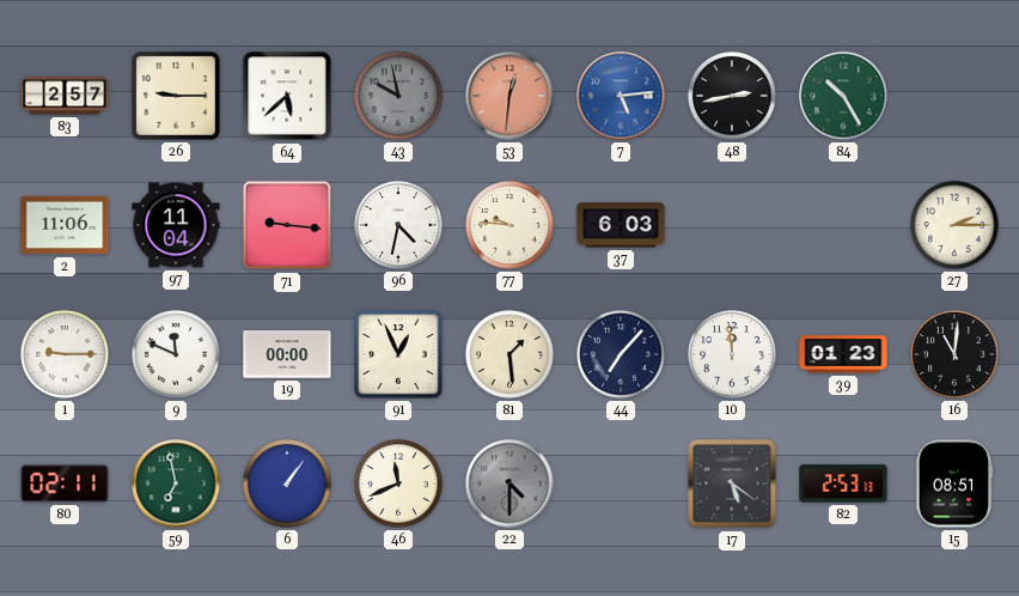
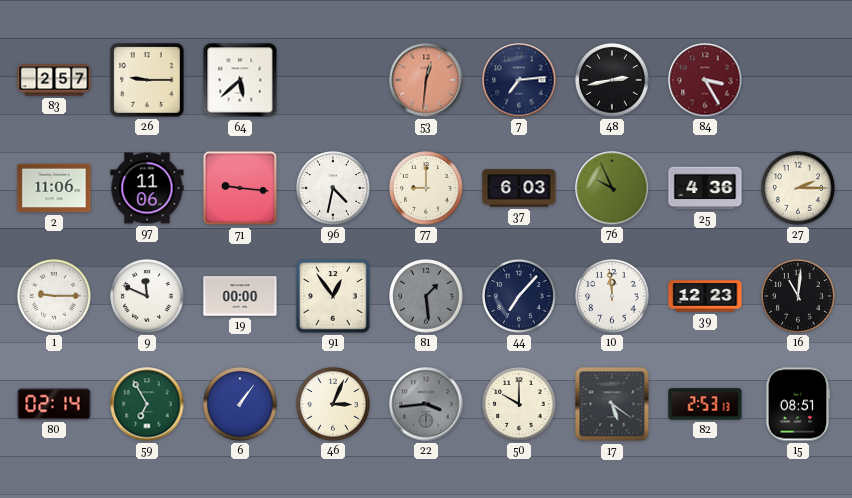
43: 9:58 -> none (399, 97)
7: 5:14 -> 7:14 (519, 80)
7 dial: blue -> navy (519, 80)
84: 10:25 -> 3:25 (705, 80)
84 dial: green -> burgundy (705, 80)
97: 11:04 -> 11:06 (147, 188)
77: 9:46 -> 9:00 (427, 189)
76: none -> 9:56 (612, 188)
25: none -> 4:36 (705, 188)
91: 12:56 -> 12:54 (333, 296)
81 dial: cream -> grey (427, 297)
39: 01:23 -> 12:23 (705, 296)
80: 02:11 -> 02:14 (54, 404)
59: 6:58 -> 6:55 (147, 404)
46: 11:41 -> 3:04 (334, 405)
22: 4:30 -> 3:44 (426, 404)
50: none -> 10:00 (520, 405)
